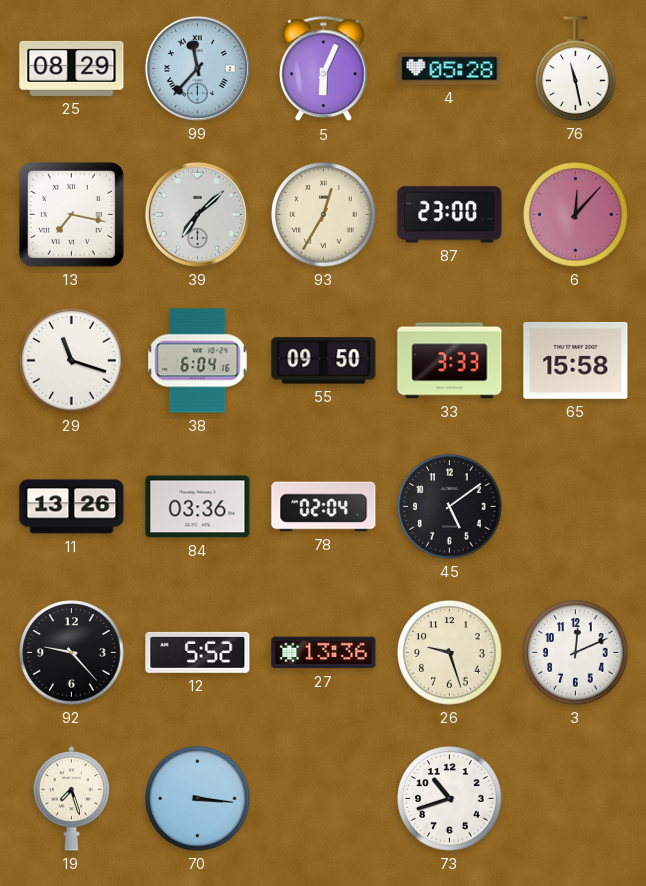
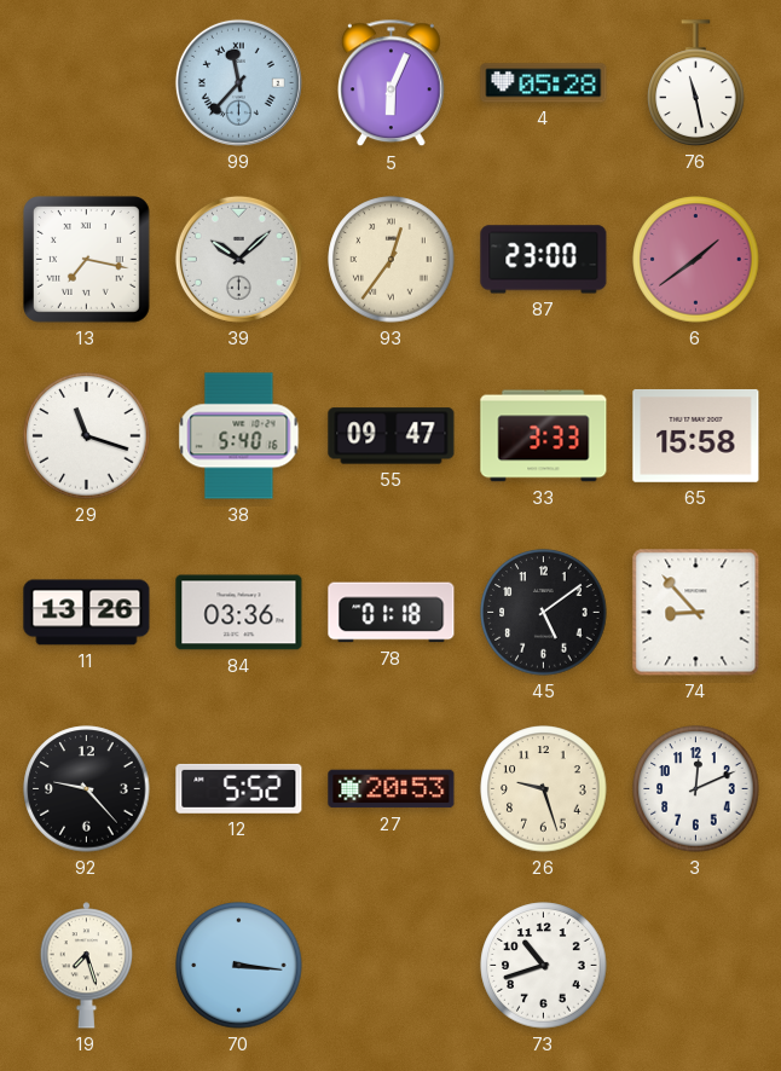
25: 08:29 -> none (72, 68)
39: 7:08 -> 10:08 (238, 259)
93: 12:35 -> 12:36 (392, 260)
6: 12:07 -> 1:39 (696, 260)
38: 6:04 -> 5:40 (239, 436)
55: 09:50 -> 09:47 (392, 436)
78: 02:04 -> 01:18 (392, 613)
74: none -> 8:53 (696, 613)
27: 13:36 -> 20:53 (392, 789)
